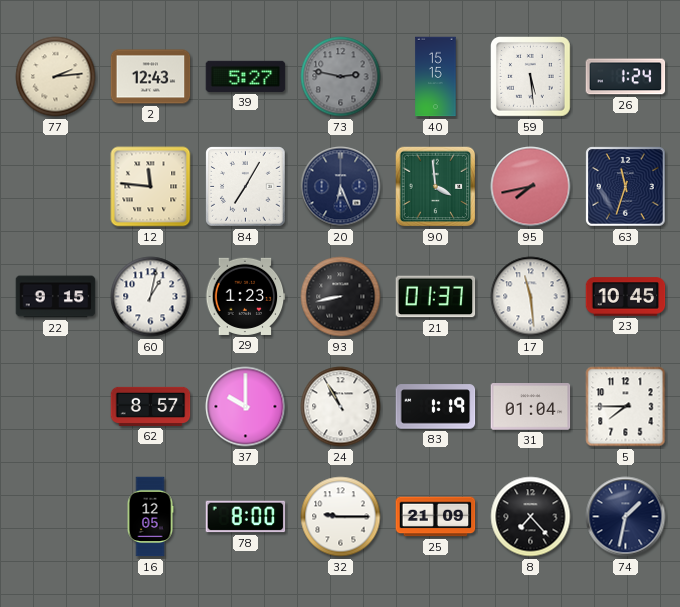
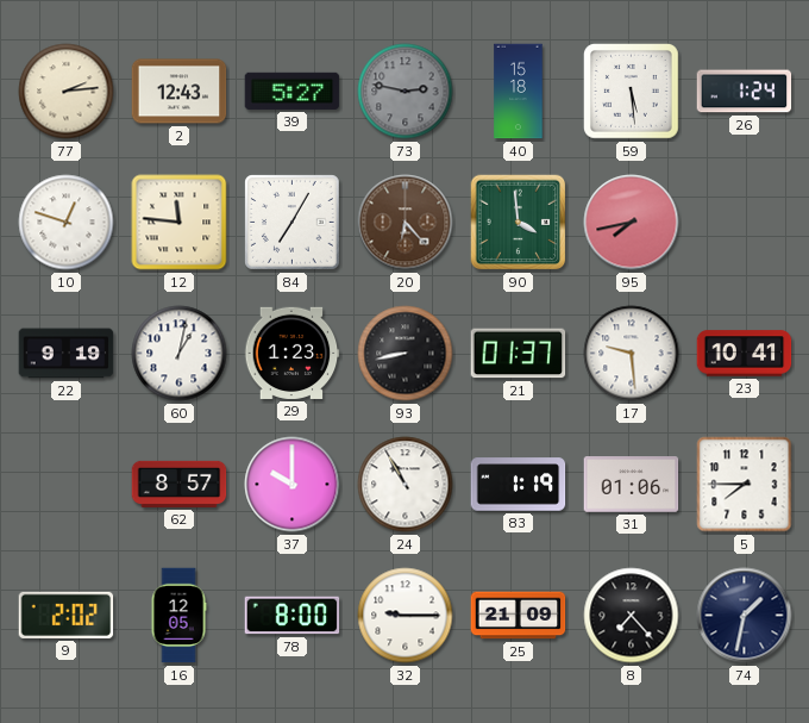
40: 15:15 -> 15:18 (519, 92)
10: none -> 12:48 (67, 223)
20: 6:26 -> 6:23 (406, 223)
20 dial: navy -> brown (406, 223)
63: 11:33 -> none (626, 187)
22: 9:15 -> 9:19 (67, 354)
17: 11:29 -> 9:29 (632, 354)
23: 10:45 -> 10:41 (745, 354)
31: 01:04 -> 01:06 (632, 485)
9: none -> 2:02 (67, 615)
